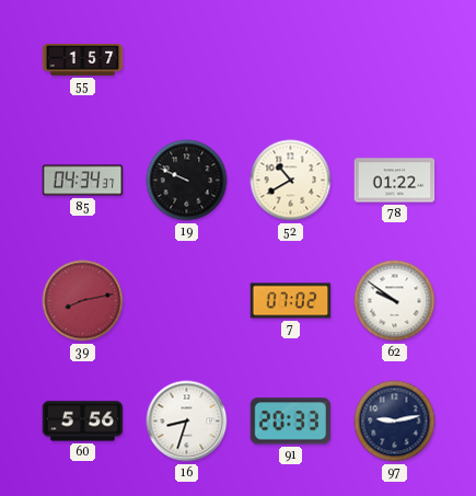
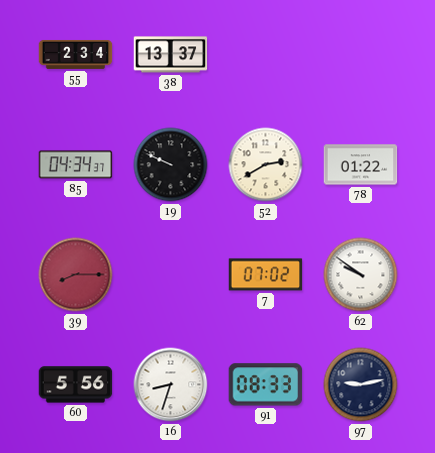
55: 1:57 -> 2:34 (76, 54)
38: none -> 13:37 (171, 55)
52: 10:40 -> 2:40 (266, 165)
39: 8:13 -> 8:15 (76, 275)
91: 20:33 -> 08:33 (266, 385)
